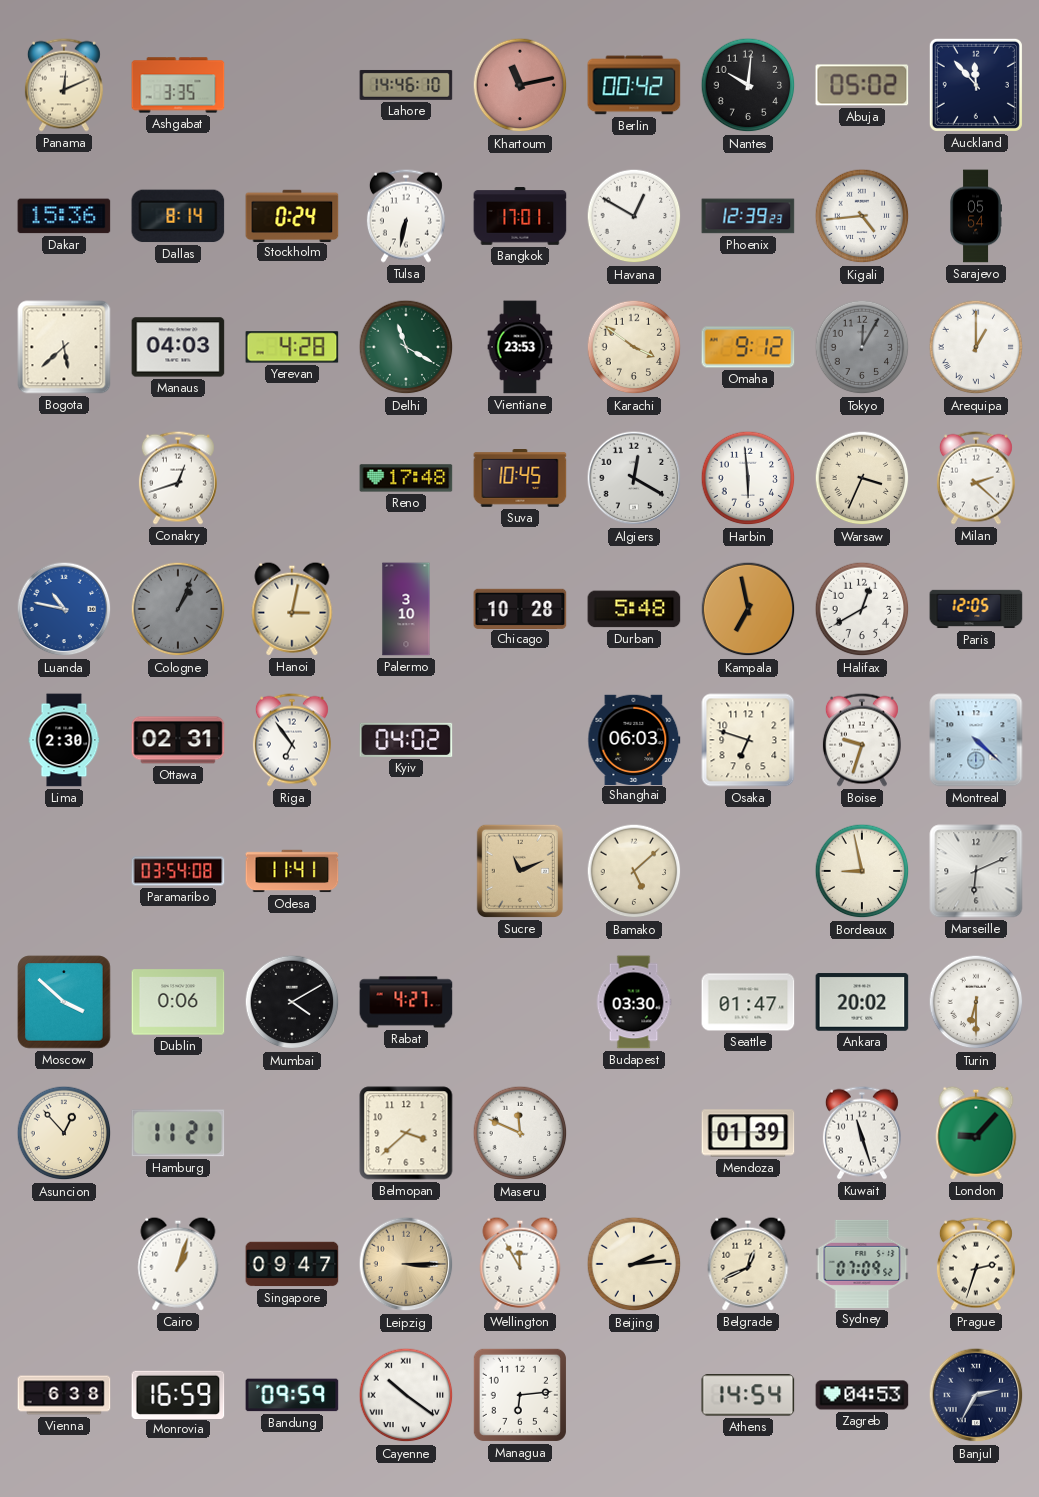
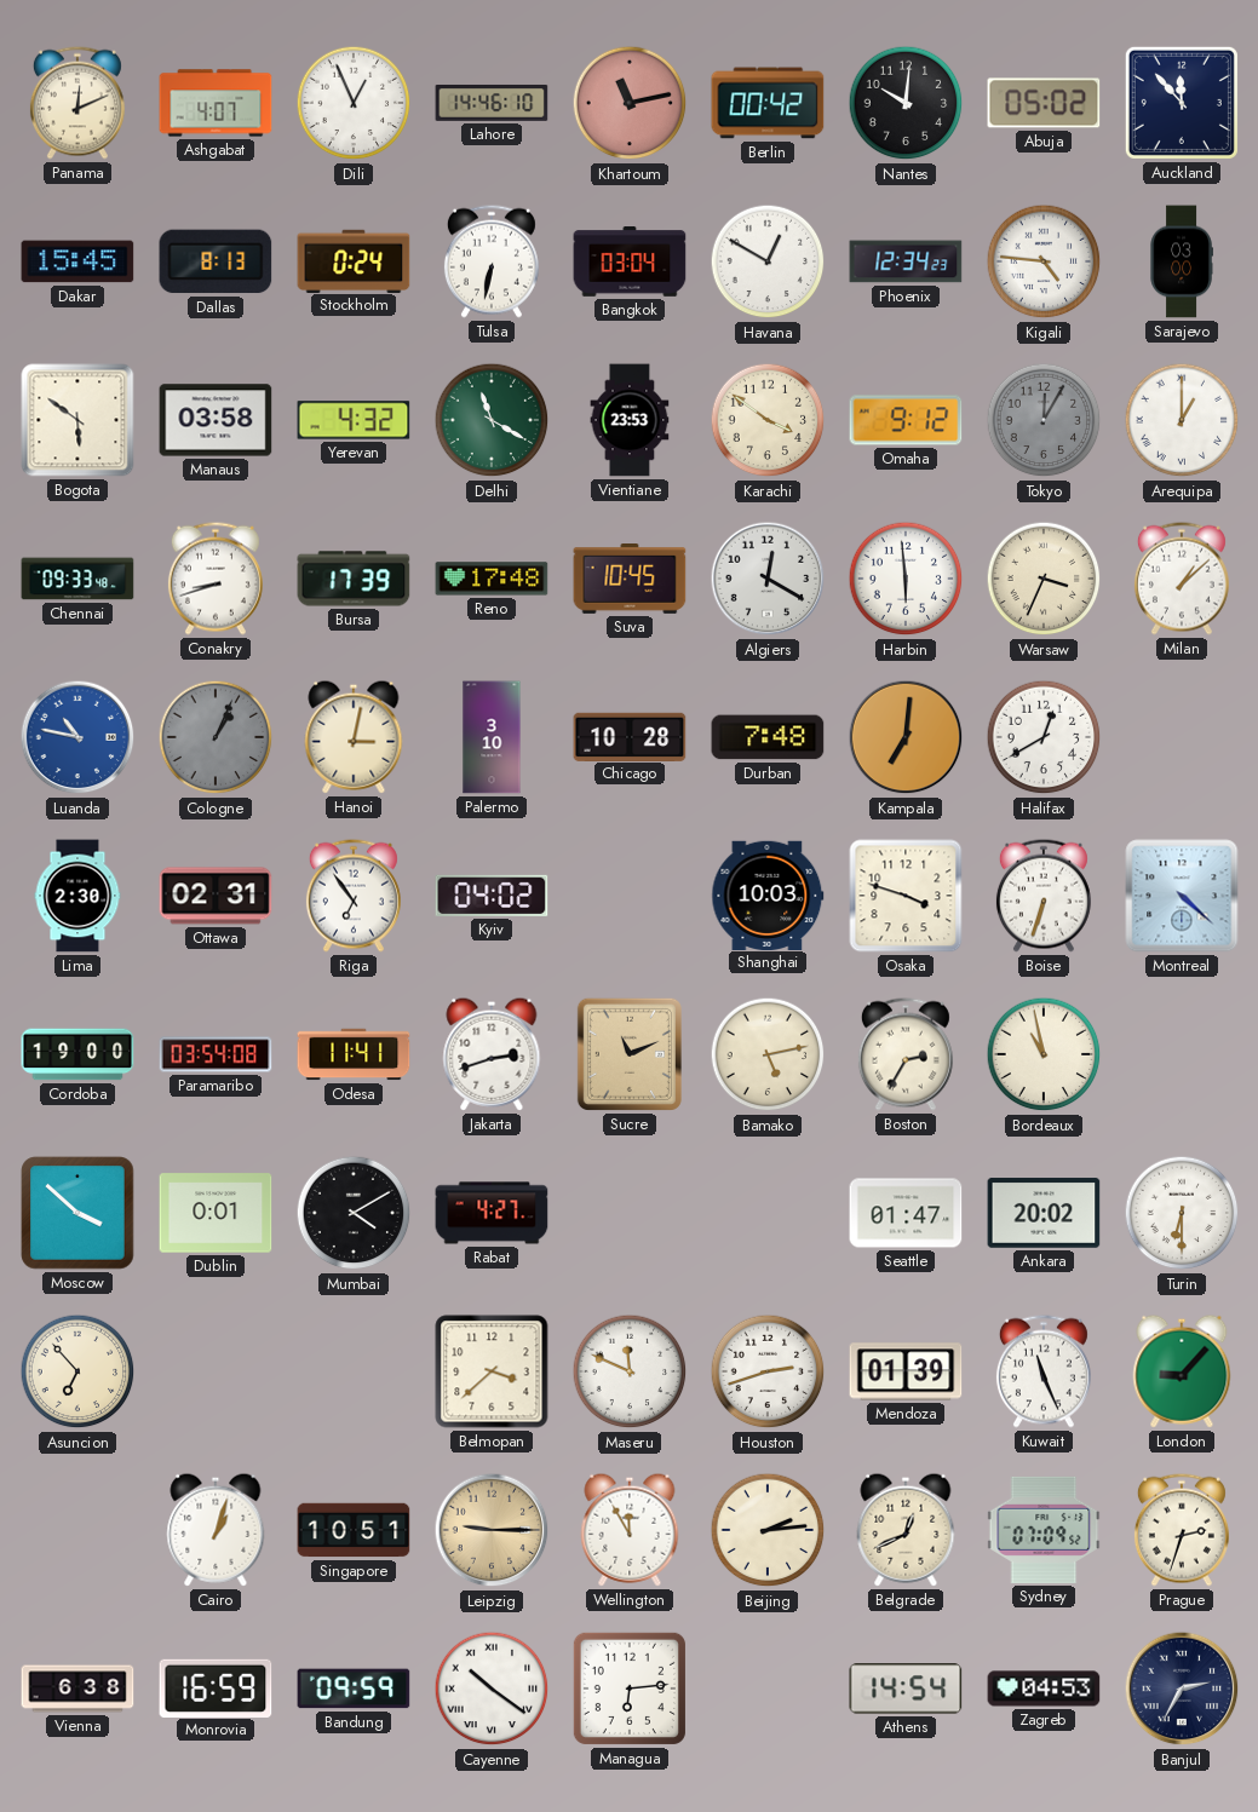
Ashgabat: 3:35 -> 4:07 (216, 103)
Dili: none -> 12:56 (354, 103)
Dakar: 15:36 -> 15:45 (77, 261)
Dallas: 8:14 -> 8:13 (216, 261)
Bangkok: 17:01 -> 03:04 (630, 261)
Phoenix: 12:39 -> 12:34 (906, 261)
Kigali: 4:44 -> 4:46 (1044, 261)
Sarajevo: 05:54 -> 03:00 (1182, 261)
Bogota: 5:38 -> 5:51 (77, 420)
Manaus: 04:03 -> 03:58 (216, 420)
Yerevan: 4:28 -> 4:32 (354, 420)
Chennai: none -> 09:33 (77, 579)
Conakry: 12:42 -> 8:42 (216, 579)
Bursa: none -> 17:39 (354, 579)
Milan: 2:22 -> 1:08 (1182, 579)
Durban: 5:48 -> 7:48 (768, 737)
Kampala: 6:58 -> 7:01 (906, 737)
Paris: 12:05 -> none (976, 609)
Shanghai: 06:03 -> 10:03 (768, 895)
Osaka: 6:48 -> 3:48 (906, 896)
Boise: 9:33 -> 6:33 (1044, 896)
Cordoba: none -> 19:00 (77, 1054)
Jakarta: none -> 2:42 (492, 1054)
Bamako: 5:08 -> 5:13 (768, 1054)
Boston: none -> 2:35 (906, 1054)
Bordeaux: 8:58 -> 10:58 (1044, 1054)
Marseille: 6:11 -> none (976, 871)
Dublin: 0:06 -> 0:01 (216, 1213)
Budapest: 03:30 -> none (634, 1002)
Asuncion: 12:53 -> 6:53 (77, 1371)
Hamburg: 11:21 -> none (178, 1133)
Houston: none -> 2:42 (768, 1371)
Kuwait: 11:27 -> 11:26 (1044, 1371)
Singapore: 09:47 -> 10:51 (354, 1530)
Leipzig: 3:15 -> 9:15 (492, 1530)
